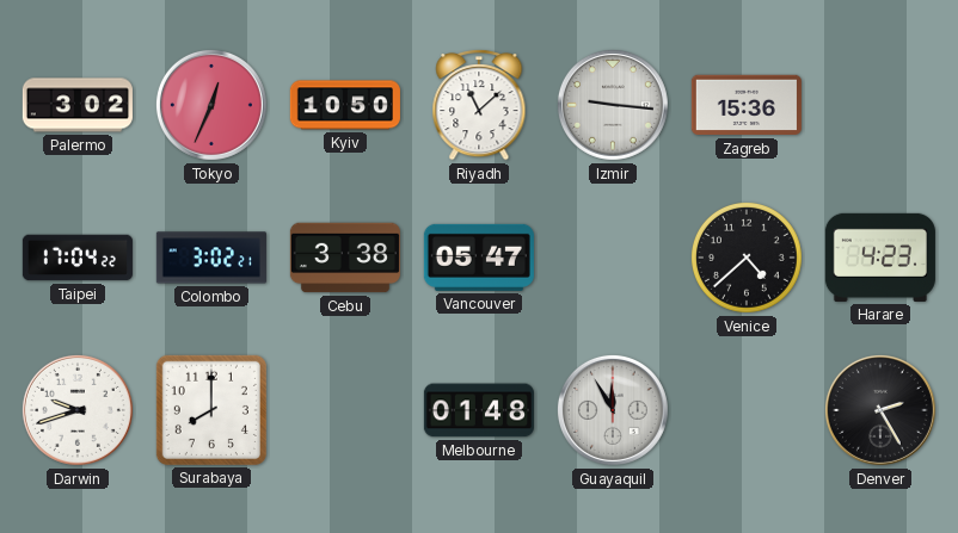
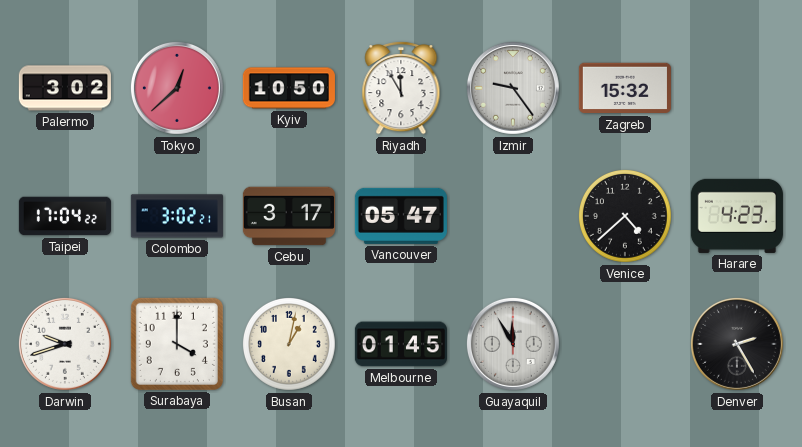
Tokyo: 12:34 -> 12:38 (177, 88)
Riyadh: 11:08 -> 11:55 (401, 88)
Izmir: 9:16 -> 9:24 (513, 88)
Zagreb: 15:36 -> 15:32 (625, 88)
Cebu: 3:38 -> 3:17 (289, 216)
Surabaya: 8:00 -> 4:00 (177, 344)
Busan: none -> 1:02 (290, 345)
Melbourne: 01:48 -> 01:45 (401, 344)
